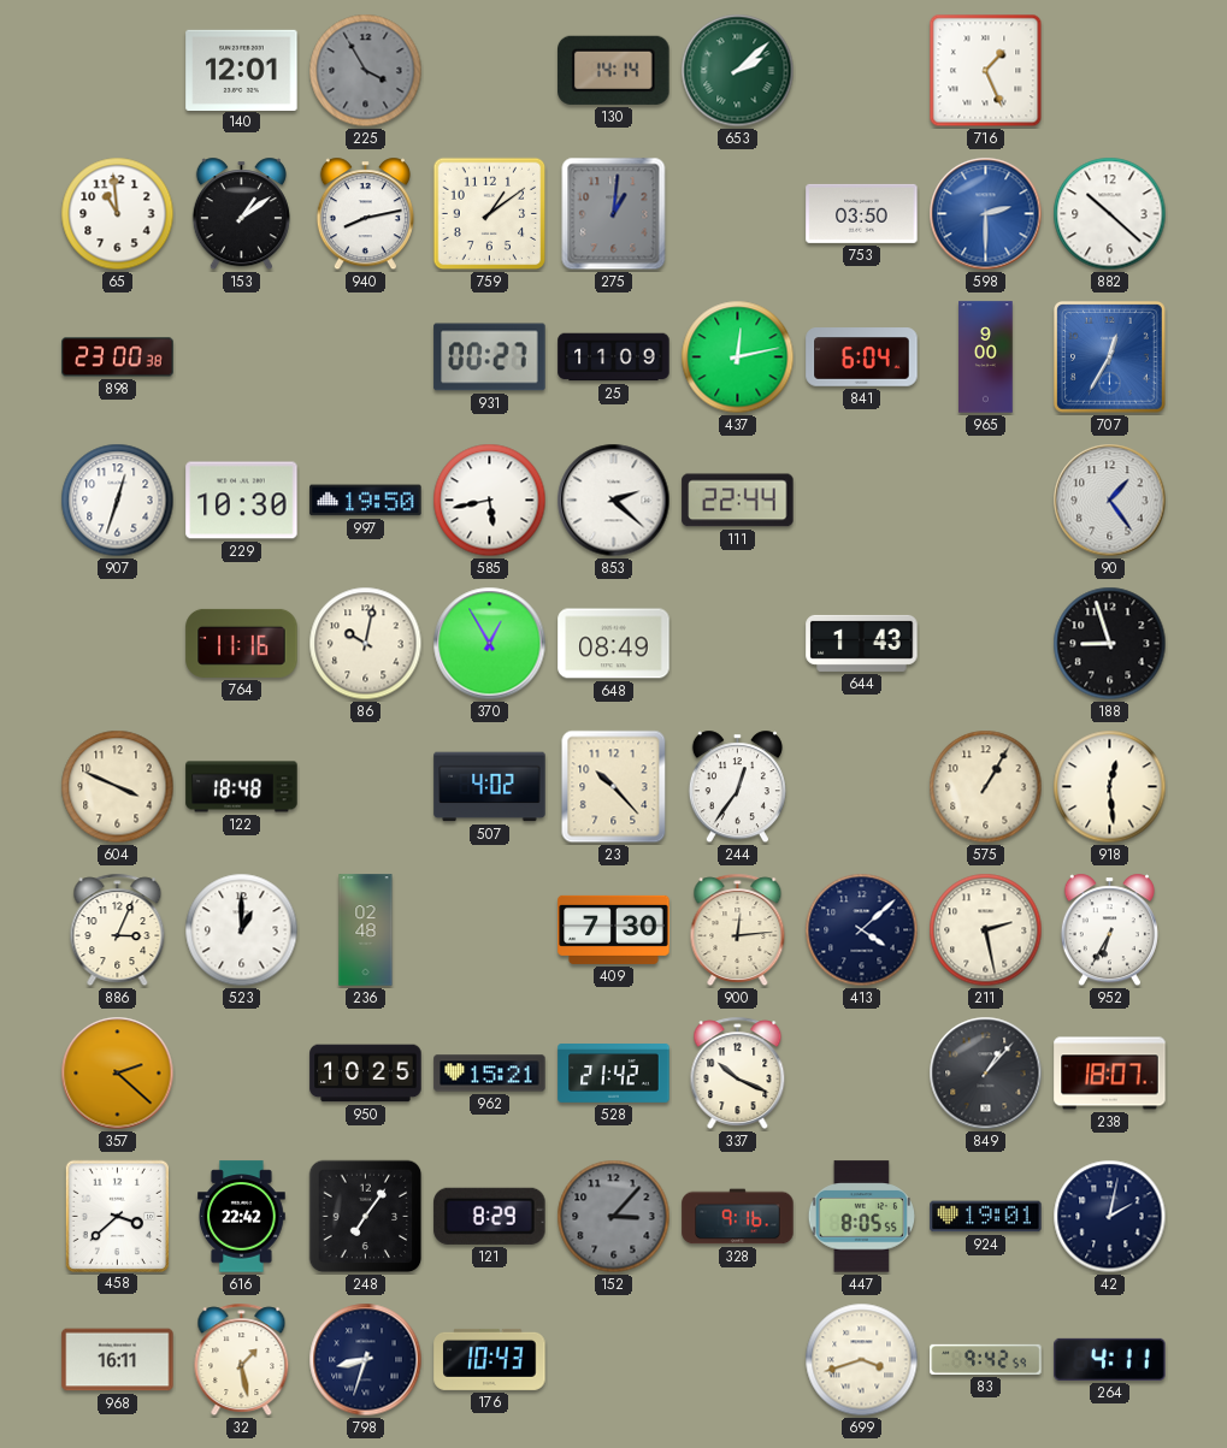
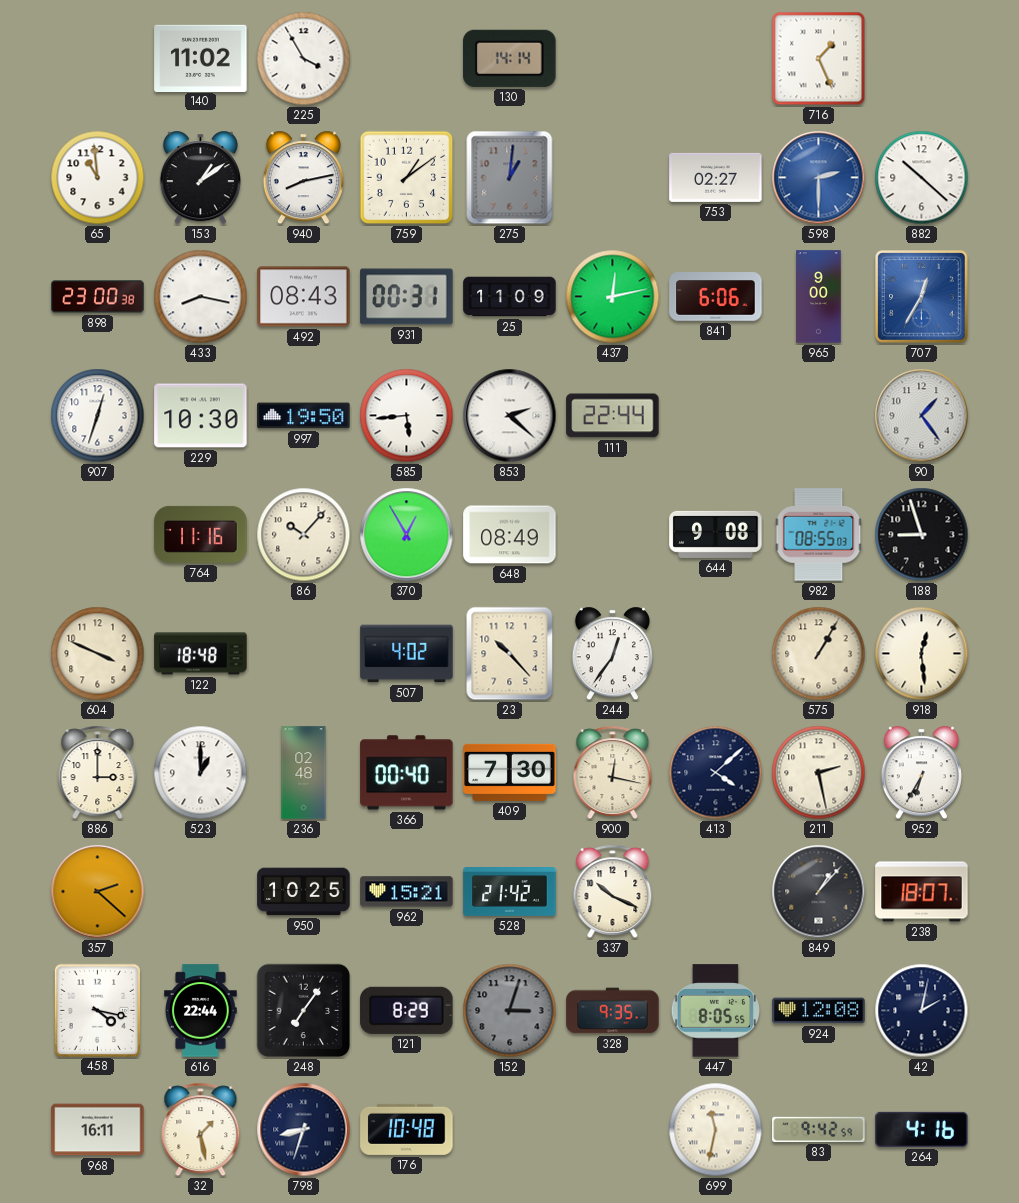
140: 12:01 -> 11:02 (201, 58)
225 dial: grey -> white (304, 59)
653: 2:08 -> none (738, 71)
753: 03:50 -> 02:27 (716, 177)
433: none -> 8:17 (201, 297)
492: none -> 08:43 (304, 297)
931: 00:27 -> 00:31 (407, 297)
841: 6:04 -> 6:06 (716, 297)
585: 5:43 -> 5:44 (407, 416)
86: 10:02 -> 10:07 (304, 535)
644: 1:43 -> 9:08 (716, 534)
982: none -> 08:55 (819, 535)
886: 3:04 -> 3:00 (98, 773)
366: none -> 00:40 (407, 773)
900: 12:14 -> 12:17 (613, 773)
458: 3:38 -> 4:17 (97, 1010)
616: 22:42 -> 22:44 (201, 1011)
152: 3:07 -> 3:03 (510, 1011)
328: 9:16 -> 9:35 (613, 1011)
924: 19:01 -> 12:08 (819, 1011)
176: 10:43 -> 10:48 (407, 1129)
699: 3:42 -> 11:32 (716, 1130)
264: 4:11 -> 4:16 (922, 1129)
